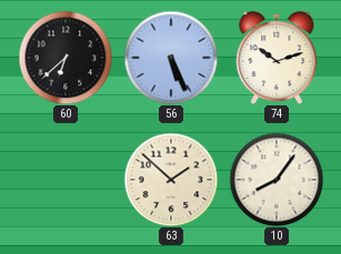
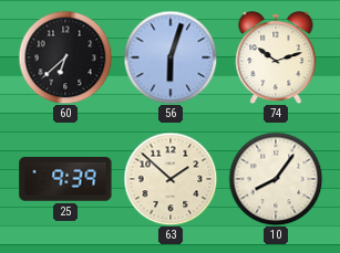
56: 5:26 -> 6:03 (171, 57)
25: none -> 9:39 (65, 179)
